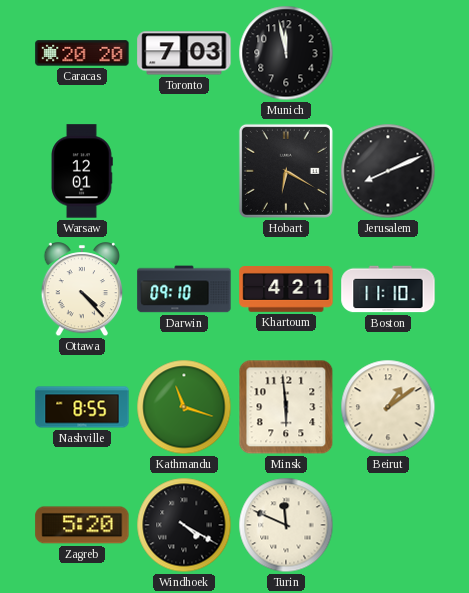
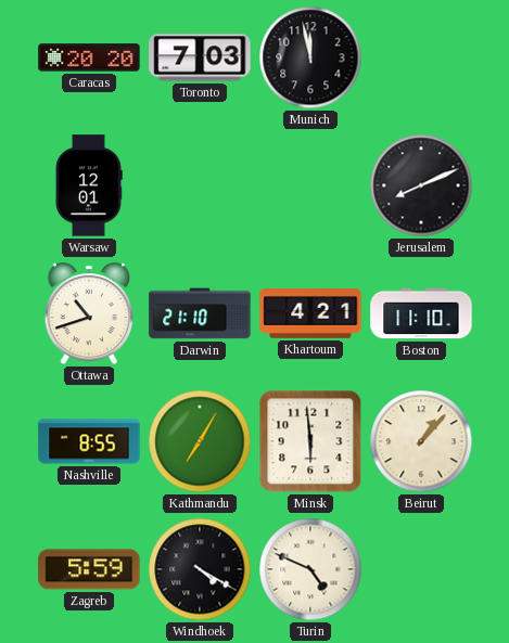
Hobart: 6:20 -> none (286, 171)
Ottawa: 4:23 -> 10:42 (89, 314)
Darwin: 09:10 -> 21:10 (200, 313)
Kathmandu: 11:18 -> 7:05 (200, 441)
Beirut: 1:09 -> 1:07 (421, 441)
Zagreb: 5:20 -> 5:59 (89, 569)
Turin: 11:49 -> 4:49 (310, 569)
